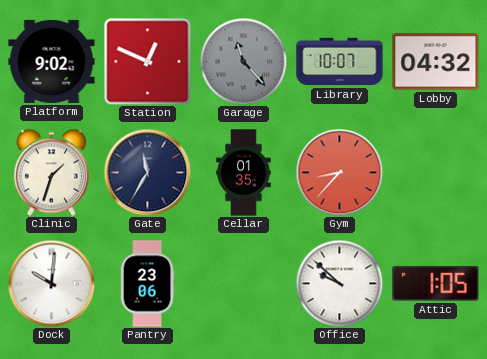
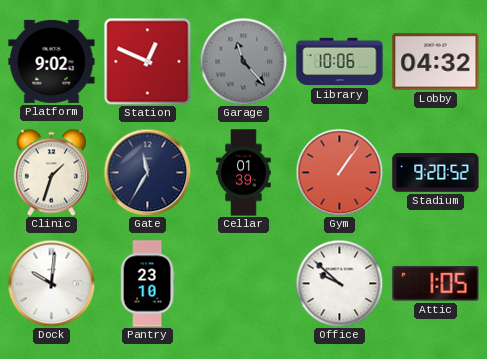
Library: 10:07 -> 10:06 (340, 62)
Cellar: 01:35 -> 01:39 (244, 173)
Gym: 8:37 -> 1:06 (339, 172)
Stadium: none -> 9:20 (436, 173)
Pantry: 23:06 -> 23:10 (147, 284)
